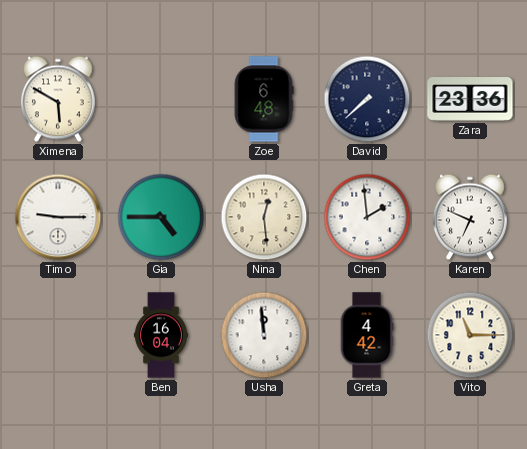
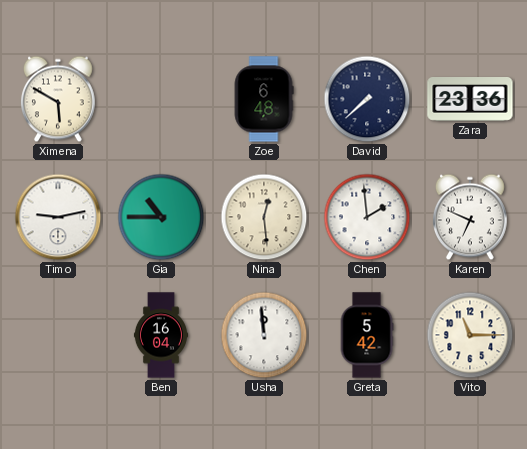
Timo: 9:15 -> 9:13 (58, 217)
Gia: 4:45 -> 10:45 (161, 217)
Greta: 4:42 -> 5:42 (367, 335)
